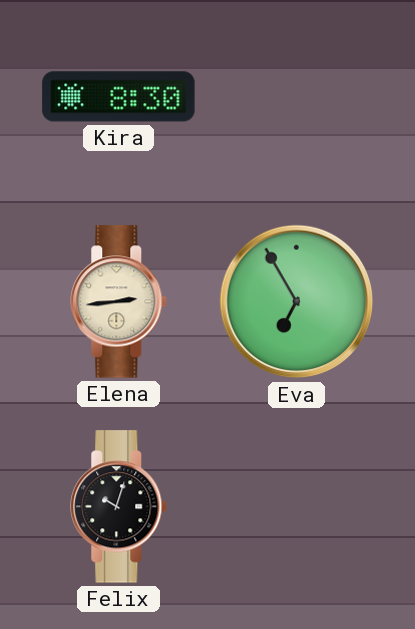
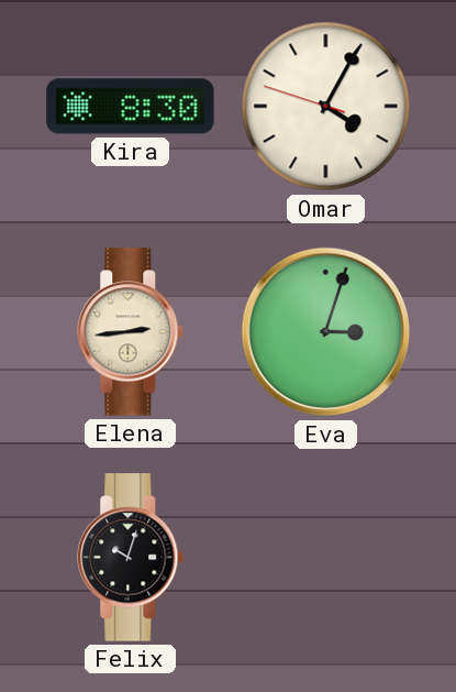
Omar: none -> 4:04 (326, 107)
Eva: 6:55 -> 3:03 (326, 332)
